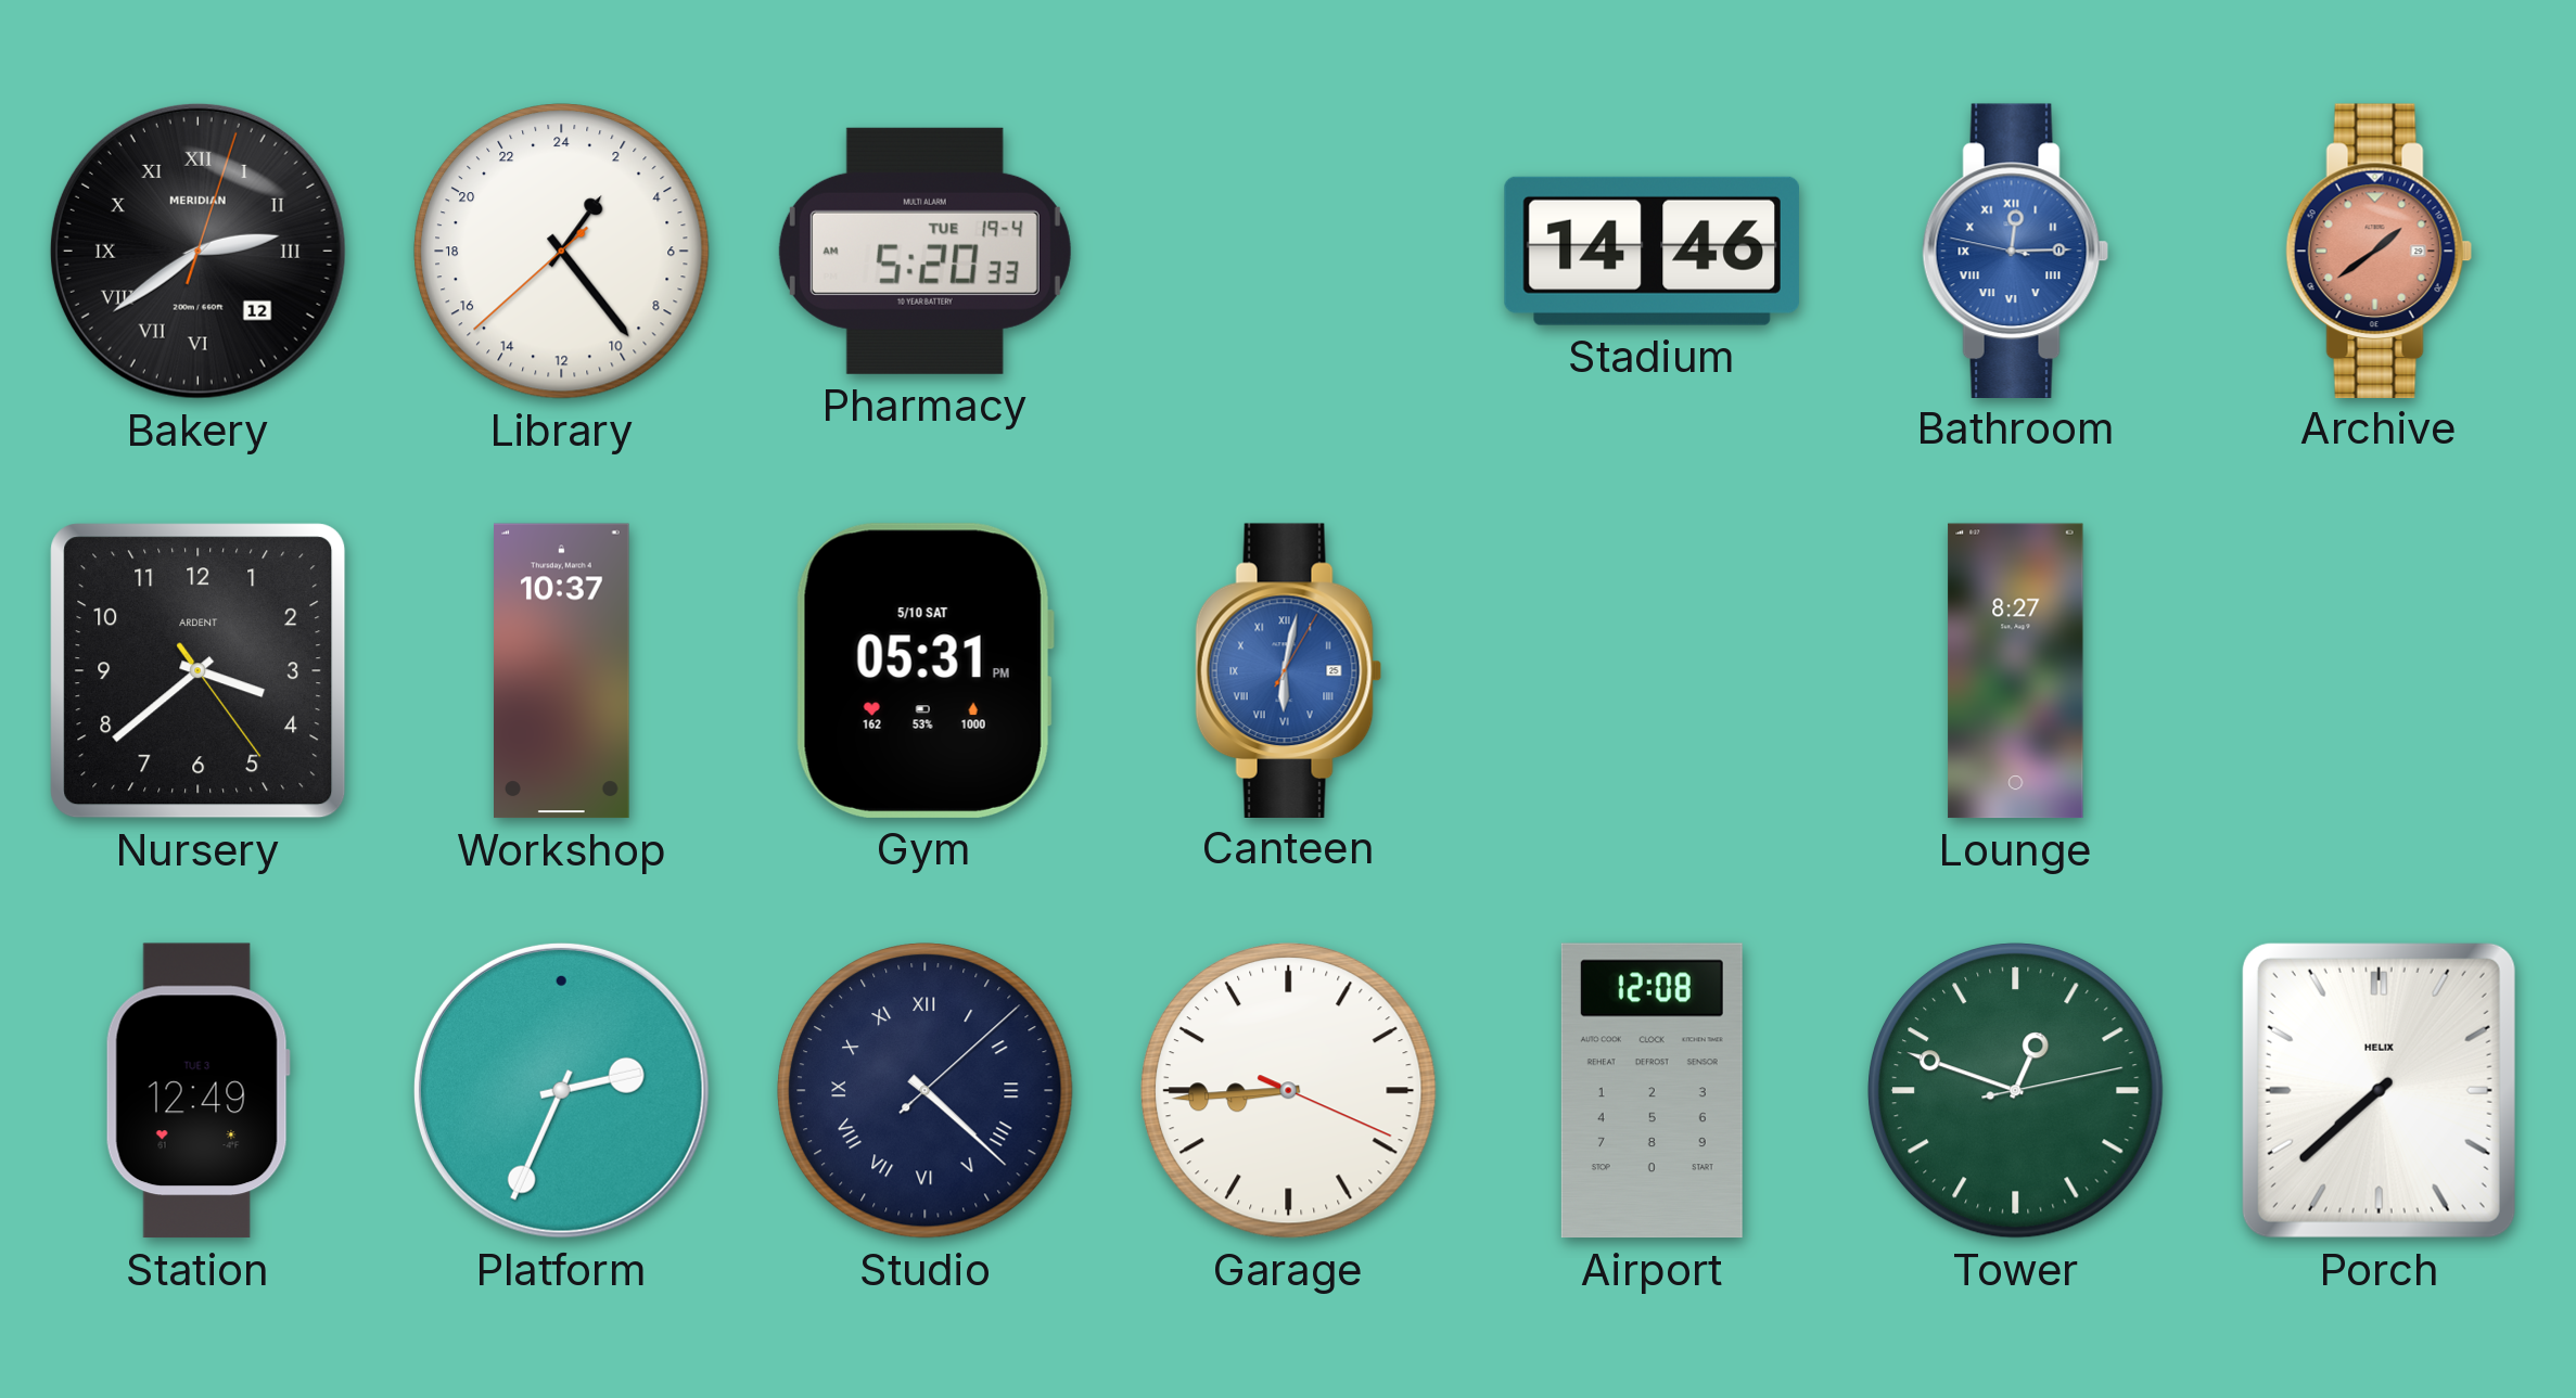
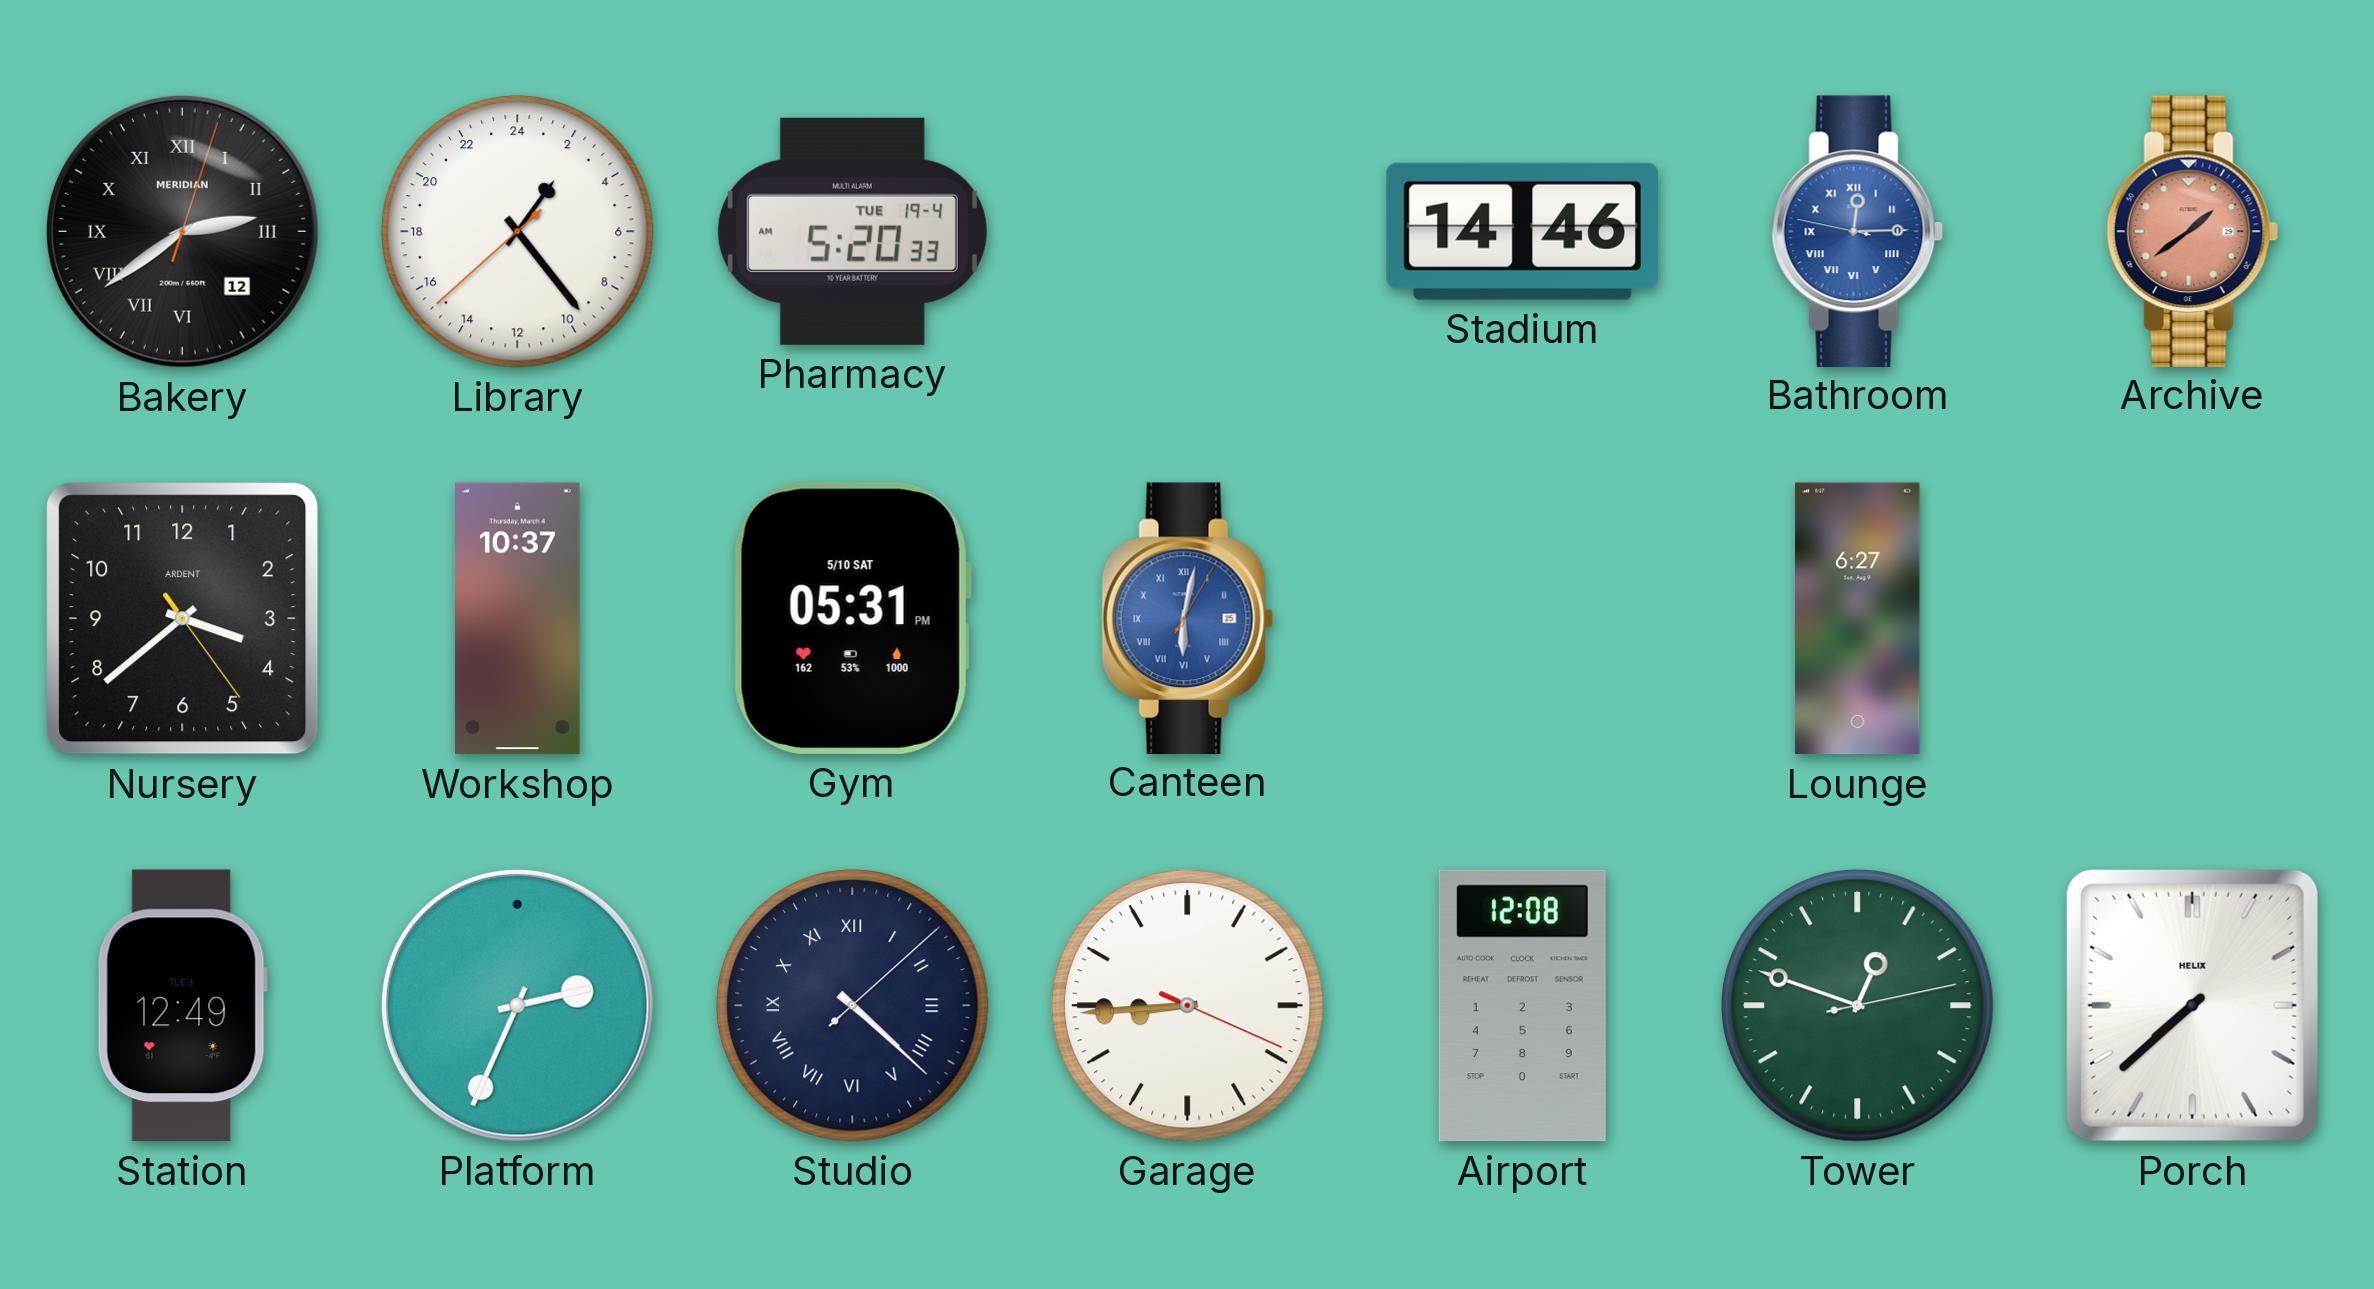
Lounge: 8:27 -> 6:27 (1858, 619)
